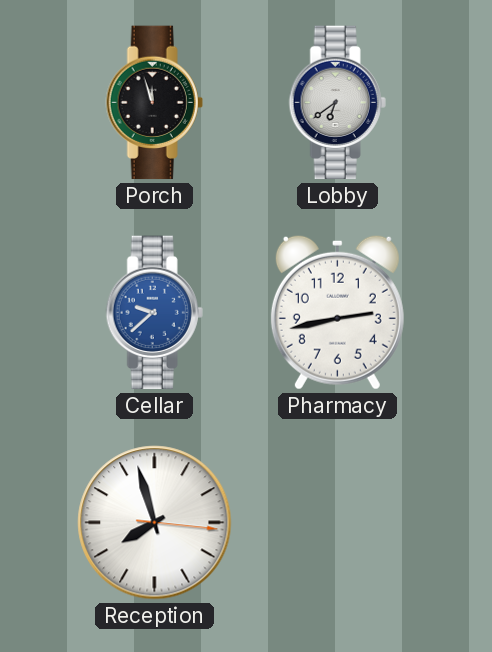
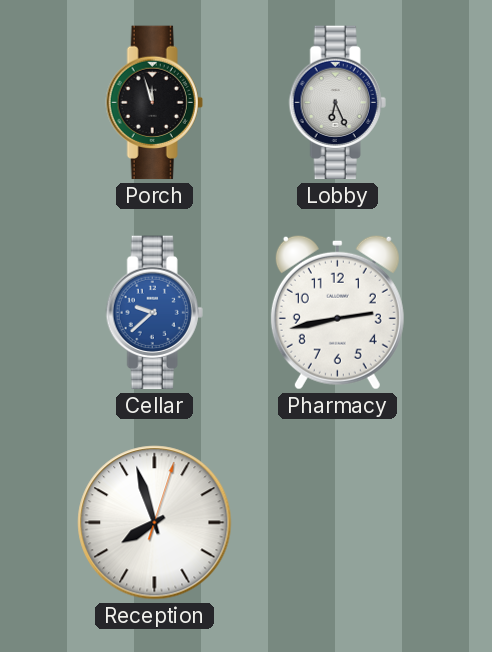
Lobby: 6:39 -> 6:26 (337, 103)
Reception: 7:57:16 -> 7:57:03 (155, 523)
